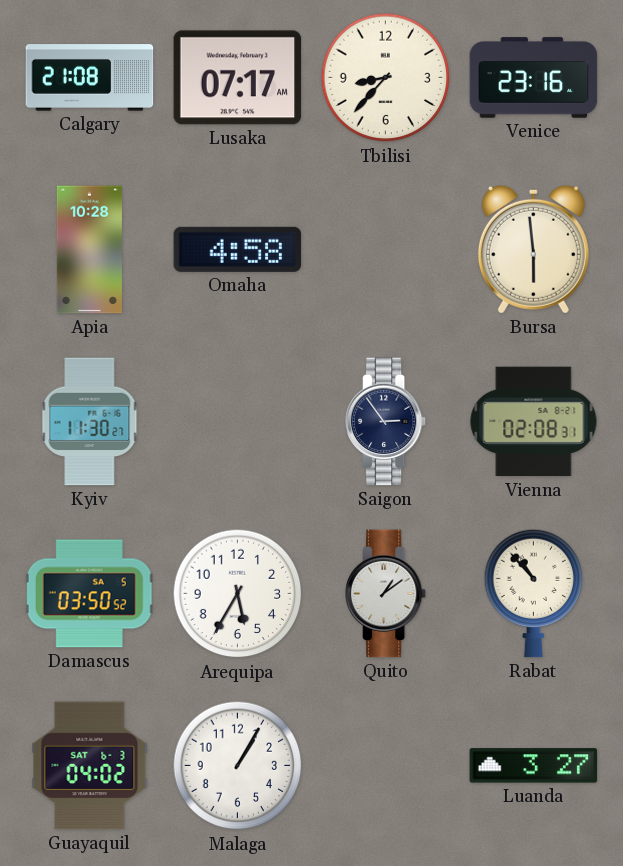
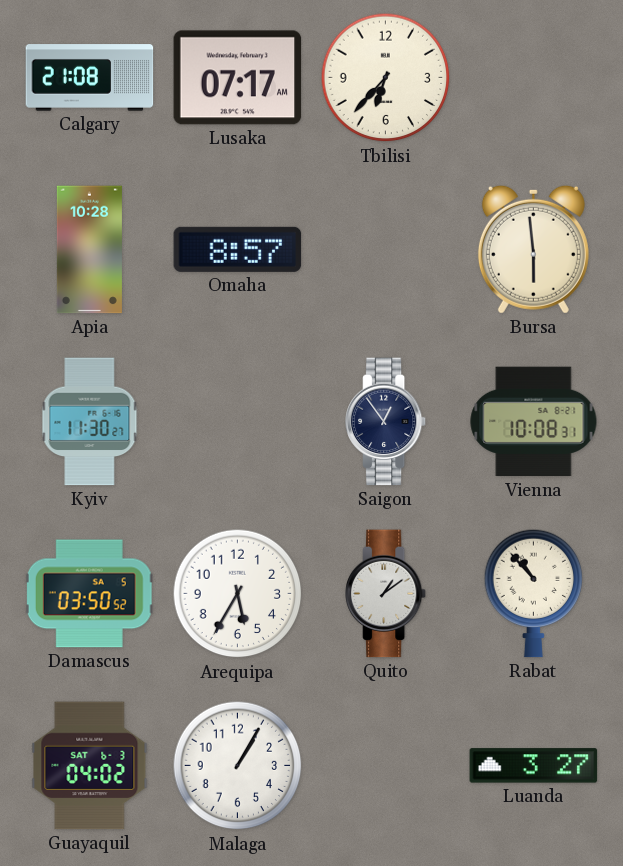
Tbilisi: 8:37 -> 6:37 (386, 78)
Venice: 23:16 -> none (534, 78)
Omaha: 4:58 -> 8:57 (238, 249)
Saigon: 2:54 -> 12:54 (386, 422)
Vienna: 02:08 -> 10:08 (534, 422)
